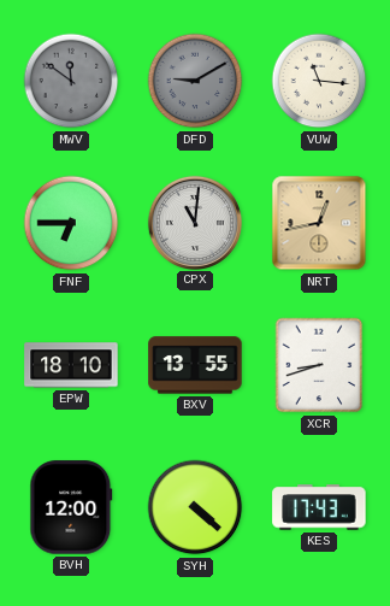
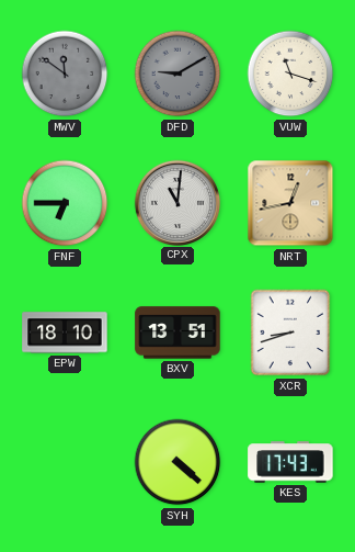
VUW: 11:16 -> 11:18 (290, 74)
BXV: 13:55 -> 13:51 (177, 333)
BVH: 12:00 -> none (71, 507)
